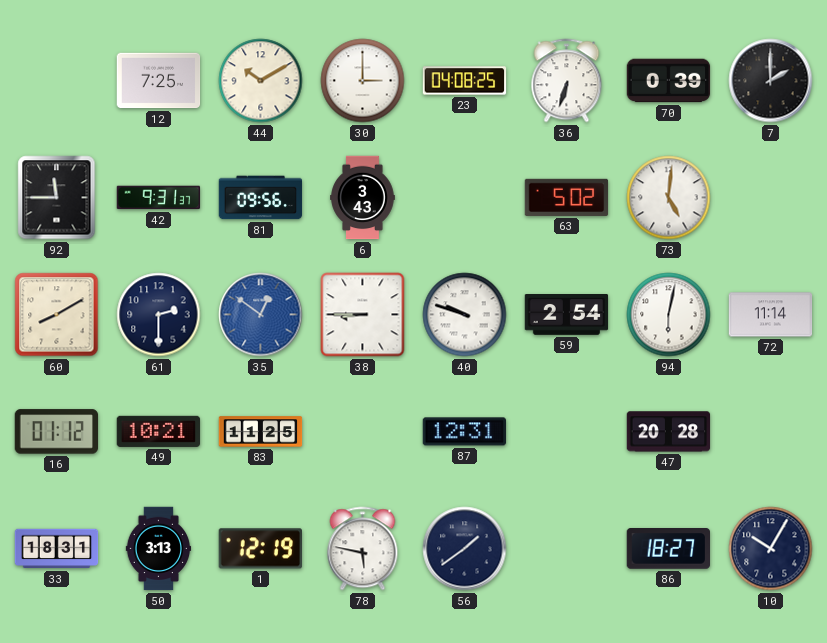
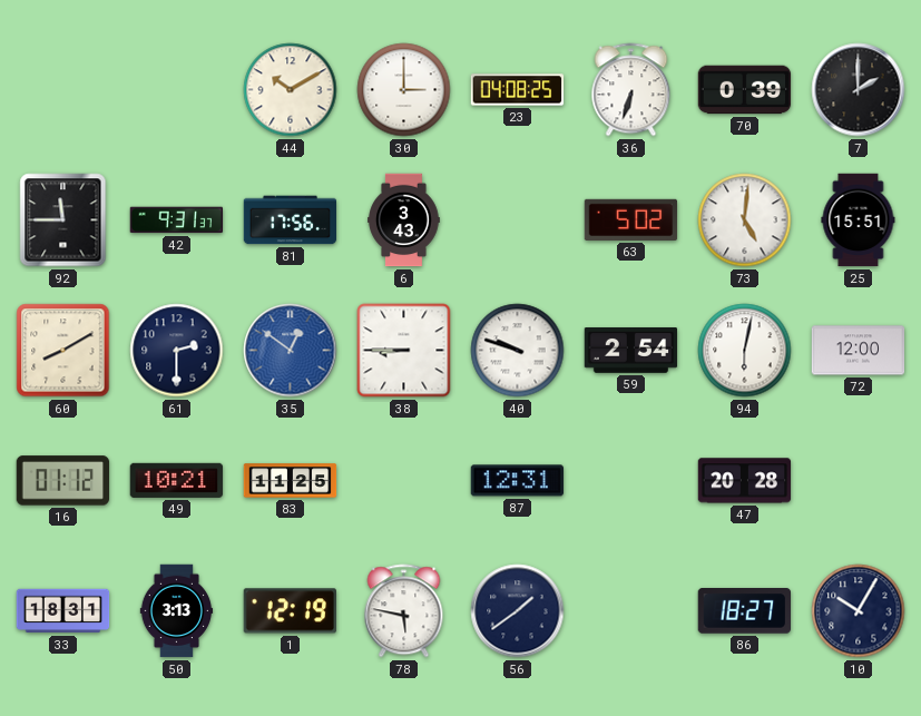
12: 7:25 -> none (159, 81)
81: 09:56 -> 17:56 (291, 220)
25: none -> 15:51 (859, 220)
72: 11:14 -> 12:00 (859, 351)
